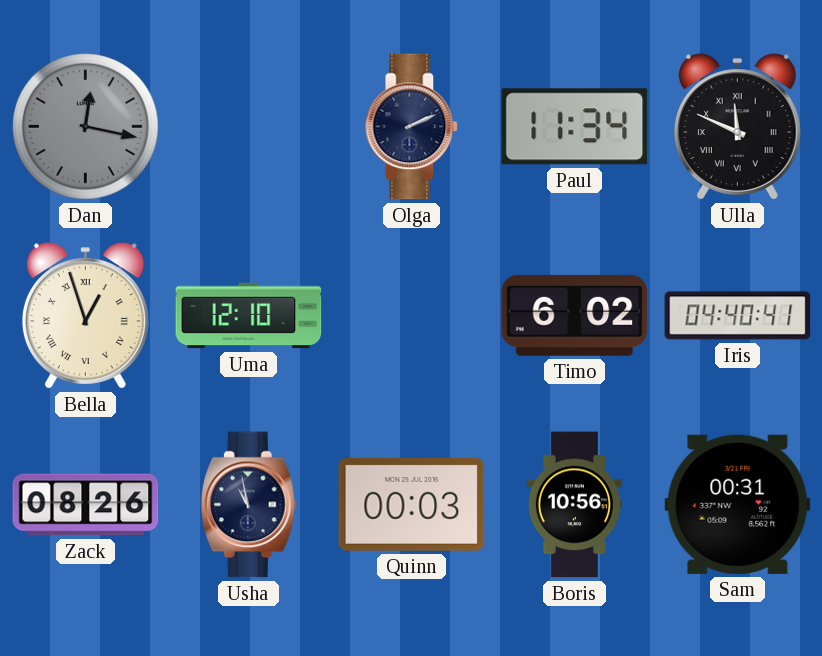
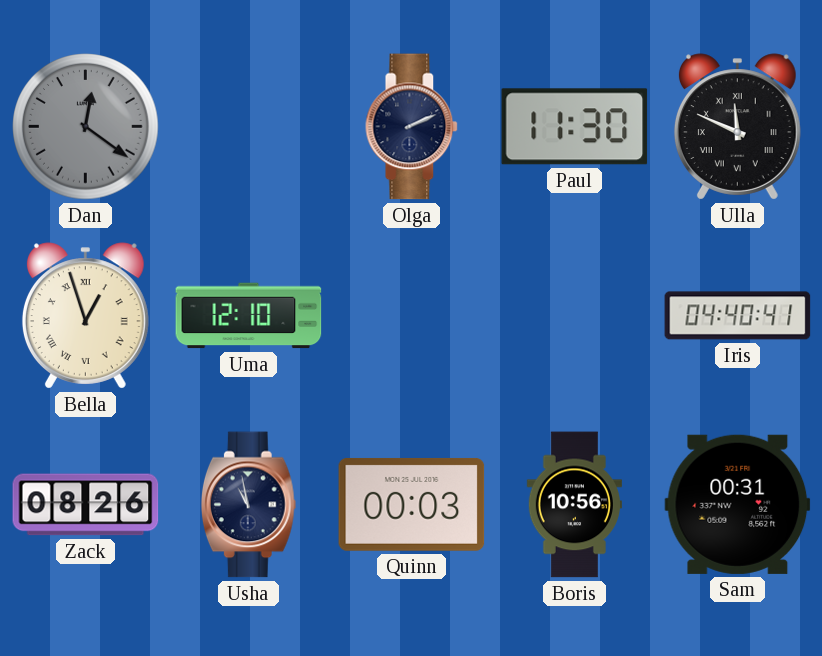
Dan: 12:17 -> 12:21 (86, 127)
Paul: 11:34 -> 11:30 (575, 127)
Timo: 6:02 -> none (575, 315)
